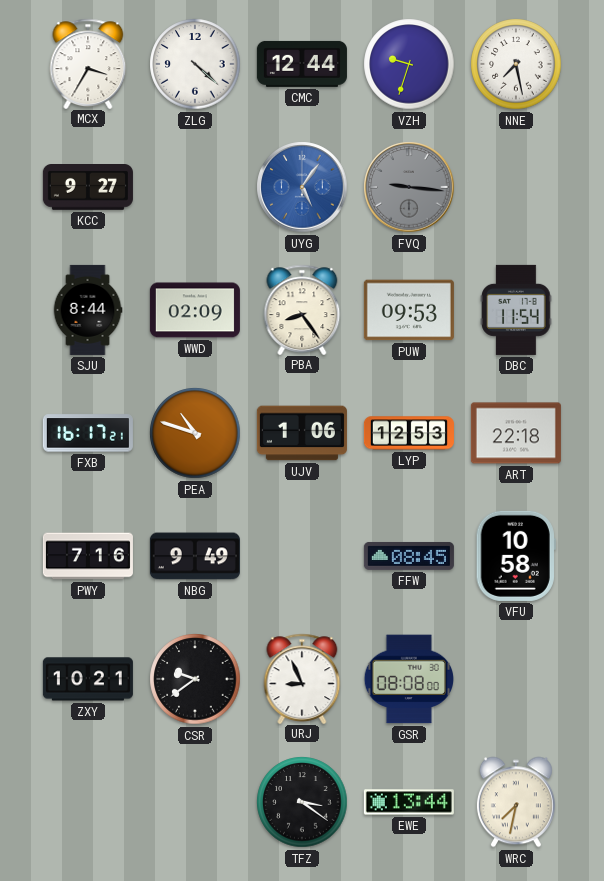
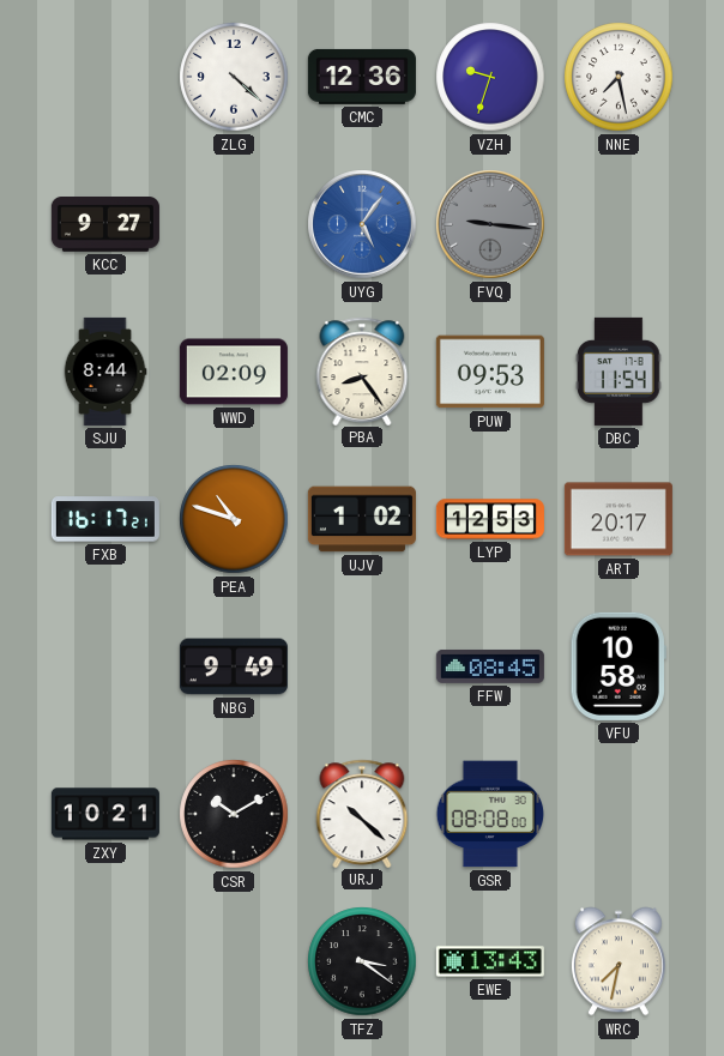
MCX: 3:35 -> none (88, 63)
CMC: 12:44 -> 12:36 (362, 77)
UJV: 1:06 -> 1:02 (362, 519)
ART: 22:18 -> 20:17 (619, 519)
PWY: 7:16 -> none (88, 556)
CSR: 9:39 -> 10:10 (234, 814)
URJ: 8:56 -> 10:22 (362, 813)
EWE: 13:44 -> 13:43 (490, 961)
